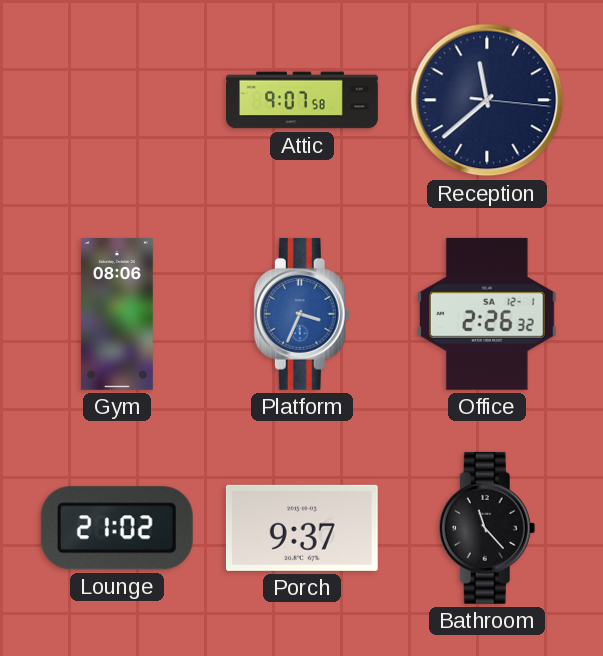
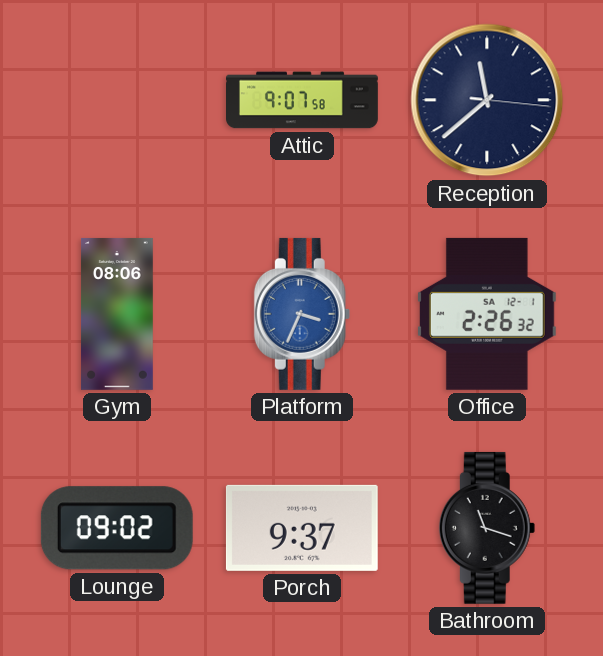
Lounge: 21:02 -> 09:02 (117, 528)
Bathroom: 11:23 -> 11:18 (487, 528)
